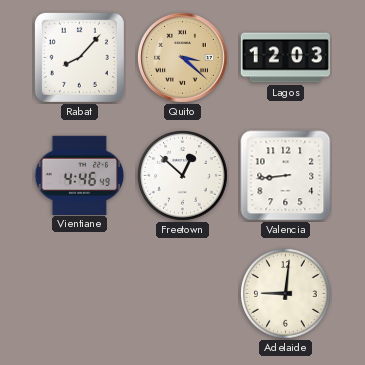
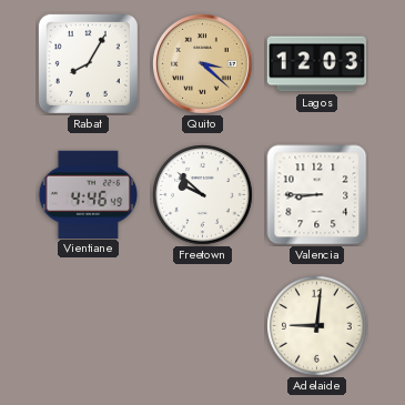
Rabat: 8:07 -> 8:05 (88, 63)
Freetown: 12:52 -> 9:52 (203, 195)
Valencia: 8:44 -> 8:45 (317, 195)
